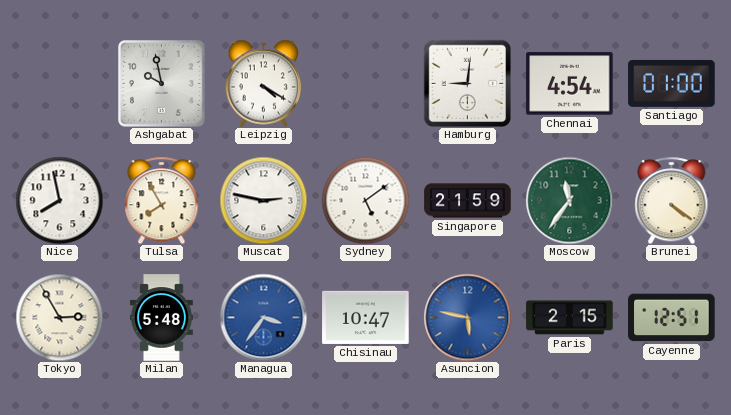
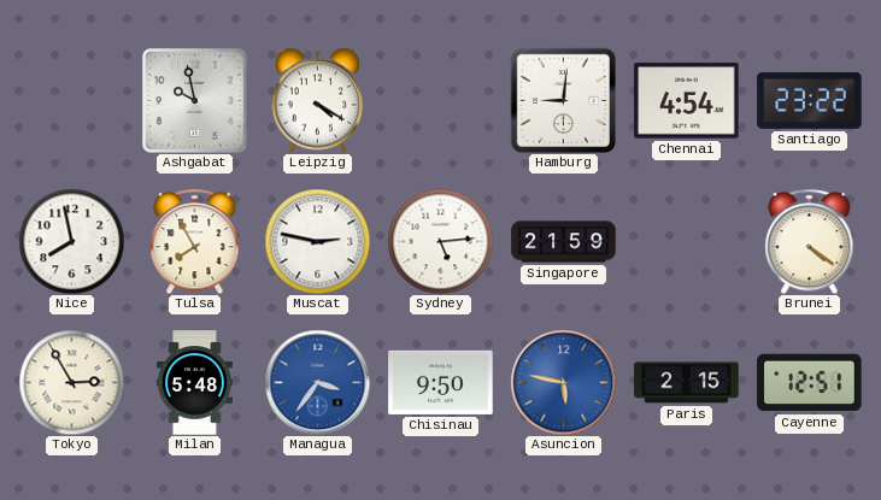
Santiago: 01:00 -> 23:22 (810, 100)
Sydney: 5:09 -> 5:14 (440, 241)
Moscow: 11:36 -> none (569, 200)
Chisinau: 10:47 -> 9:50 (441, 382)
